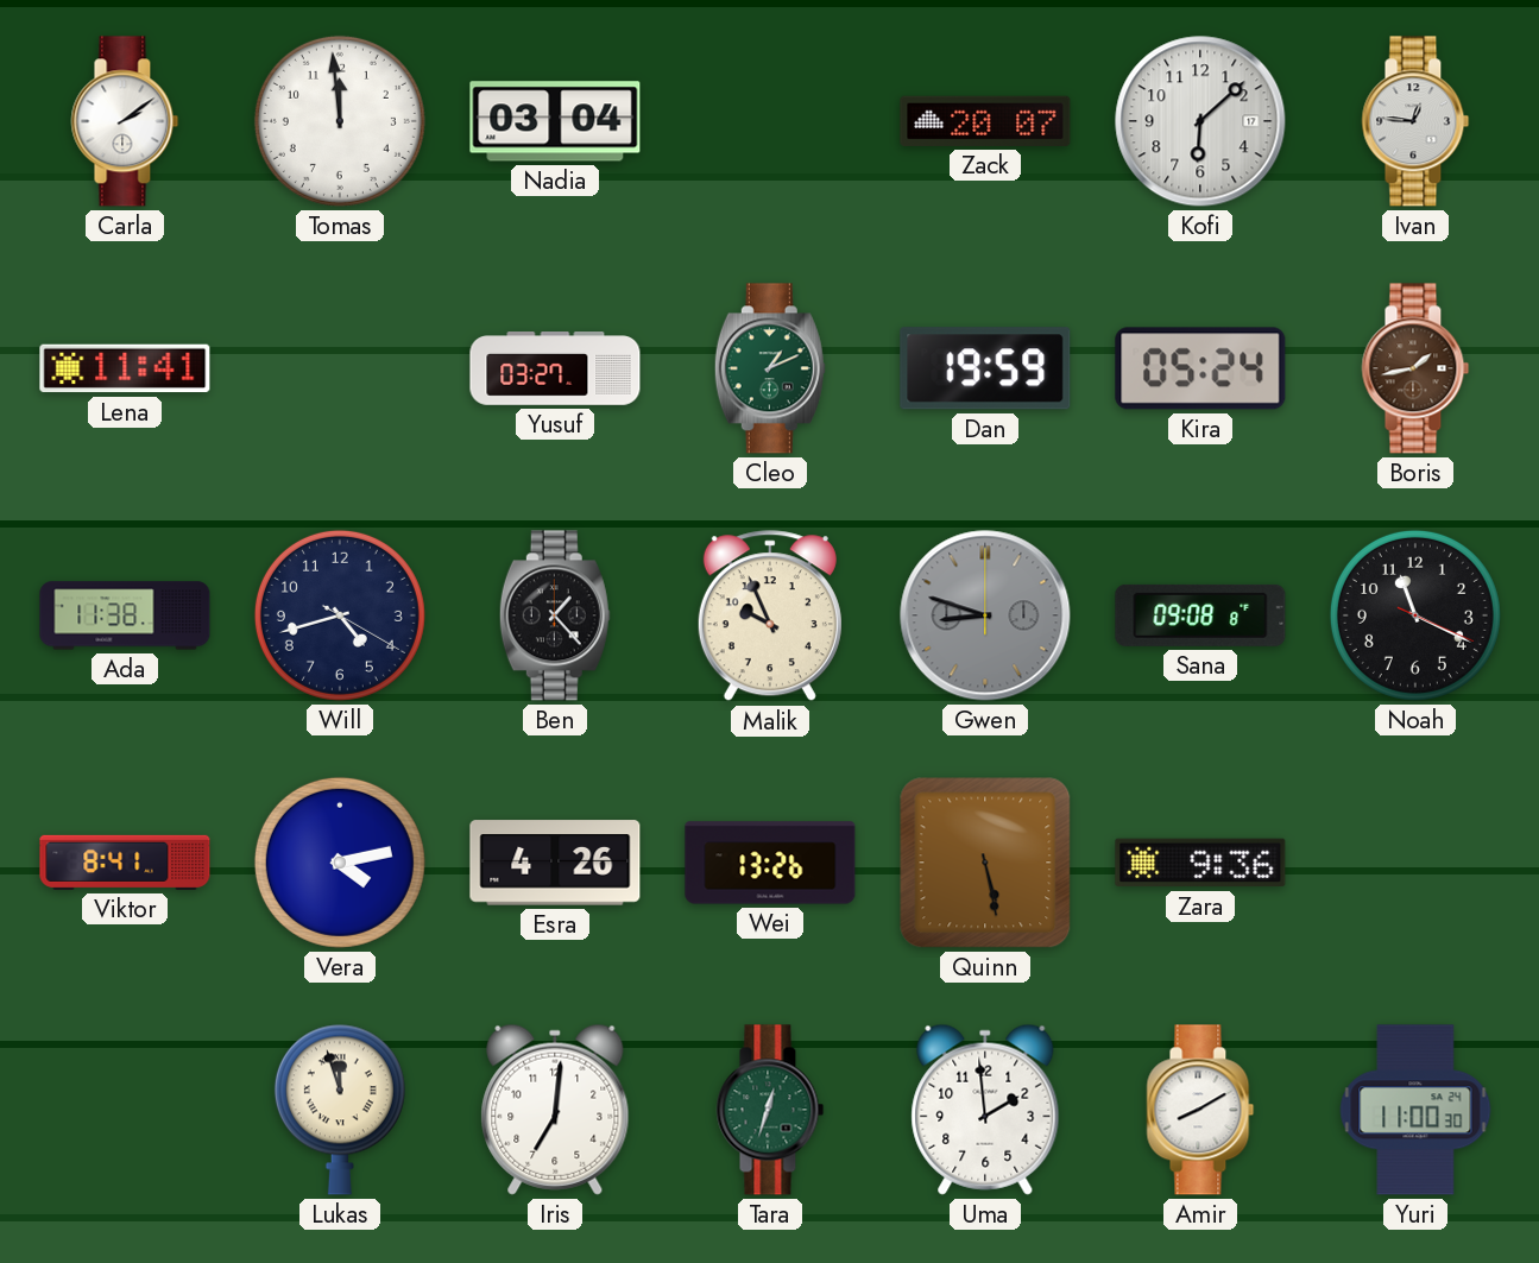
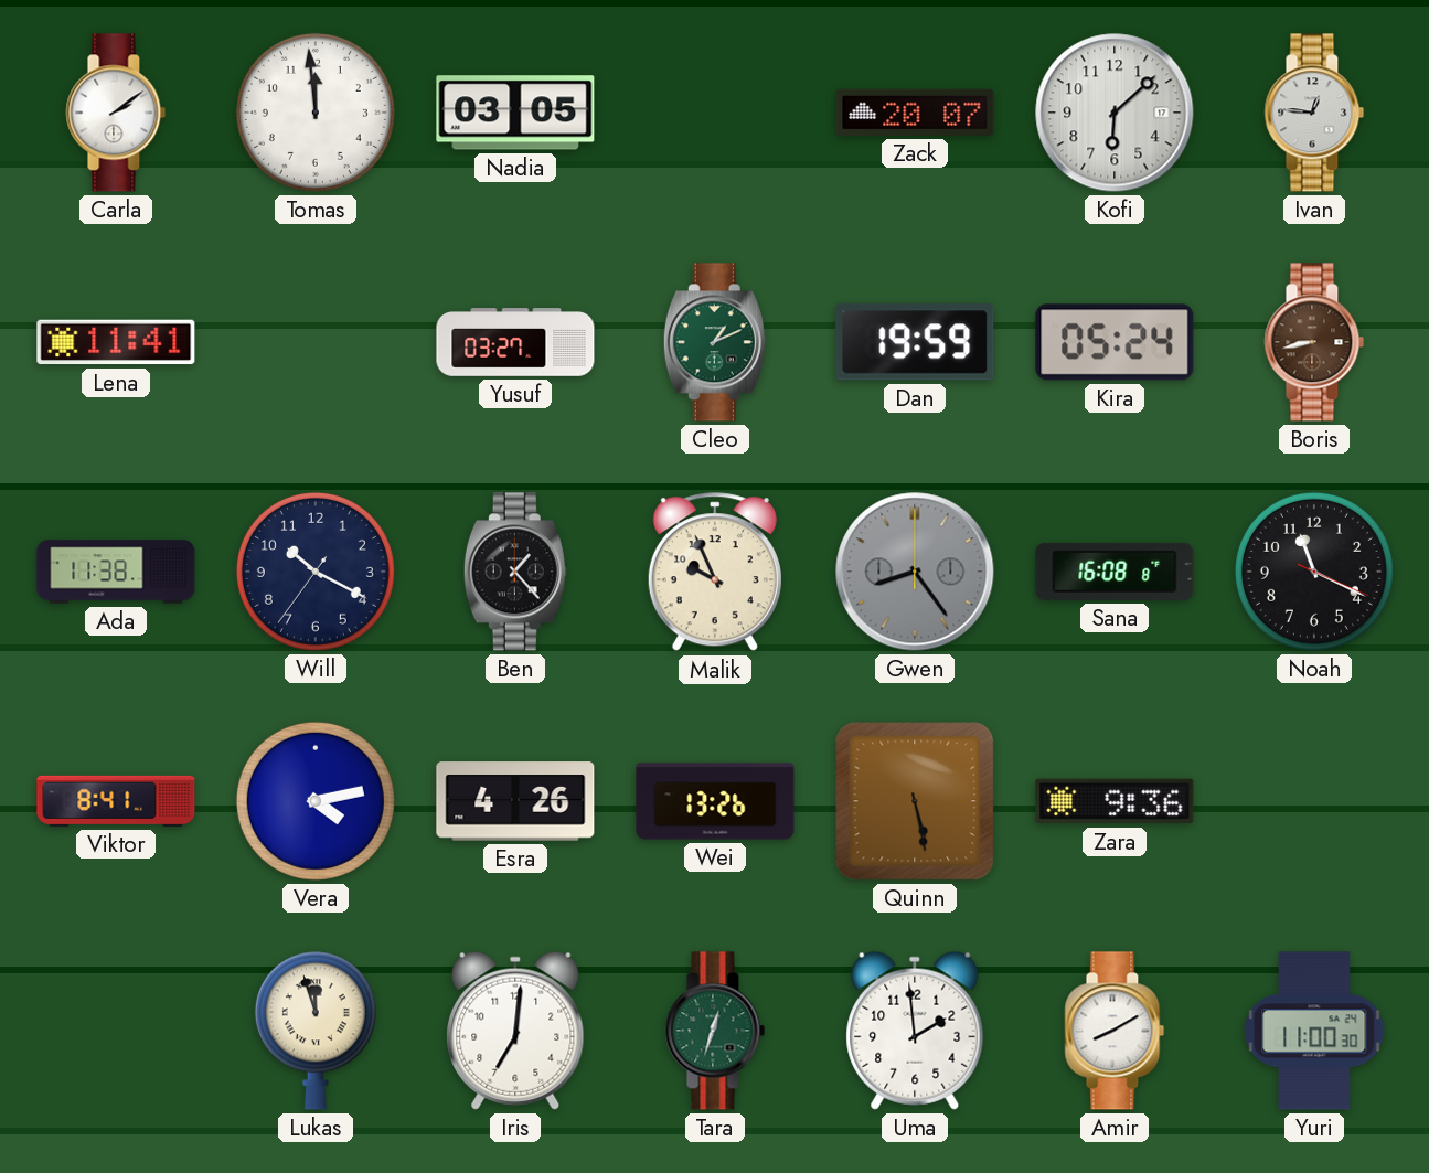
Nadia: 03:04 -> 03:05 (515, 113)
Boris: 1:43 -> 8:43 (1314, 342)
Will: 4:42 -> 10:19 (316, 572)
Gwen: 8:48 -> 8:24 (915, 572)
Sana: 09:08 -> 16:08 (1115, 572)
